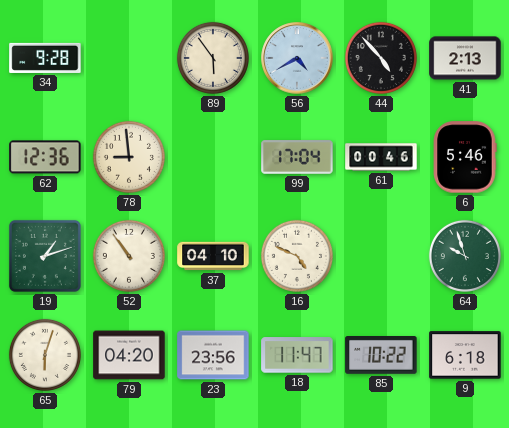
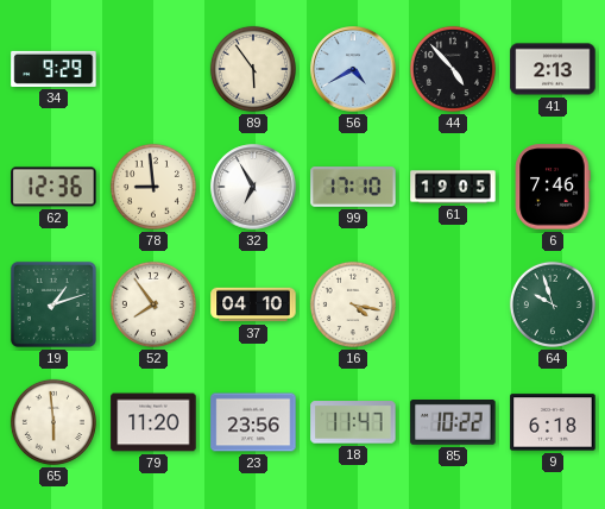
34: 9:28 -> 9:29 (53, 69)
32: none -> 6:55 (253, 187)
99: 17:04 -> 17:10 (353, 187)
61: 00:46 -> 19:05 (453, 187)
6: 5:46 -> 7:46 (553, 187)
52: 10:54 -> 7:54 (153, 304)
16: 4:49 -> 4:17 (353, 304)
65: 6:03 -> 5:59 (53, 422)
79: 04:20 -> 11:20 (153, 422)
